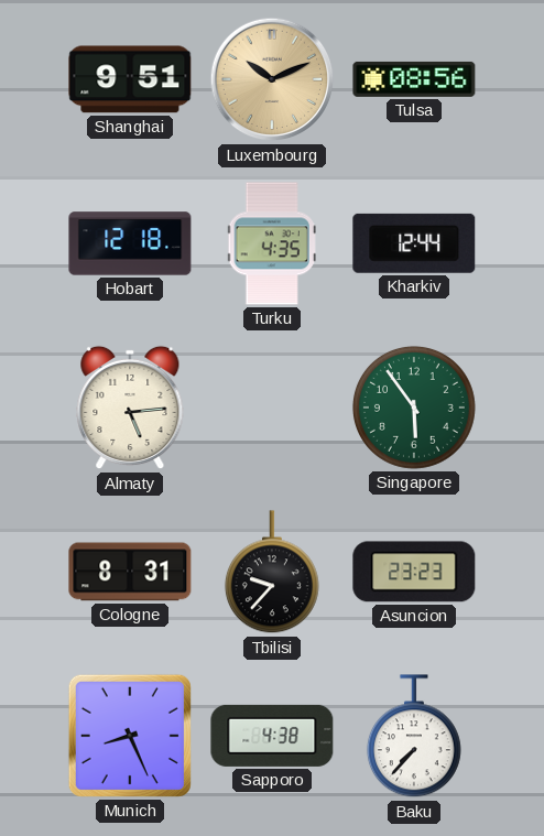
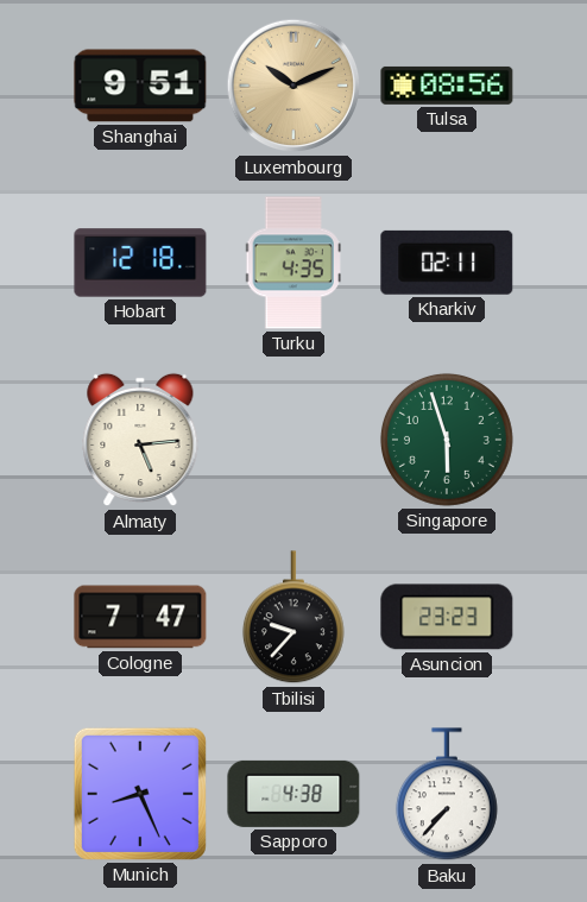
Kharkiv: 12:44 -> 02:11 (447, 263)
Singapore: 5:54 -> 5:57 (447, 440)
Cologne: 8:31 -> 7:47 (140, 617)
